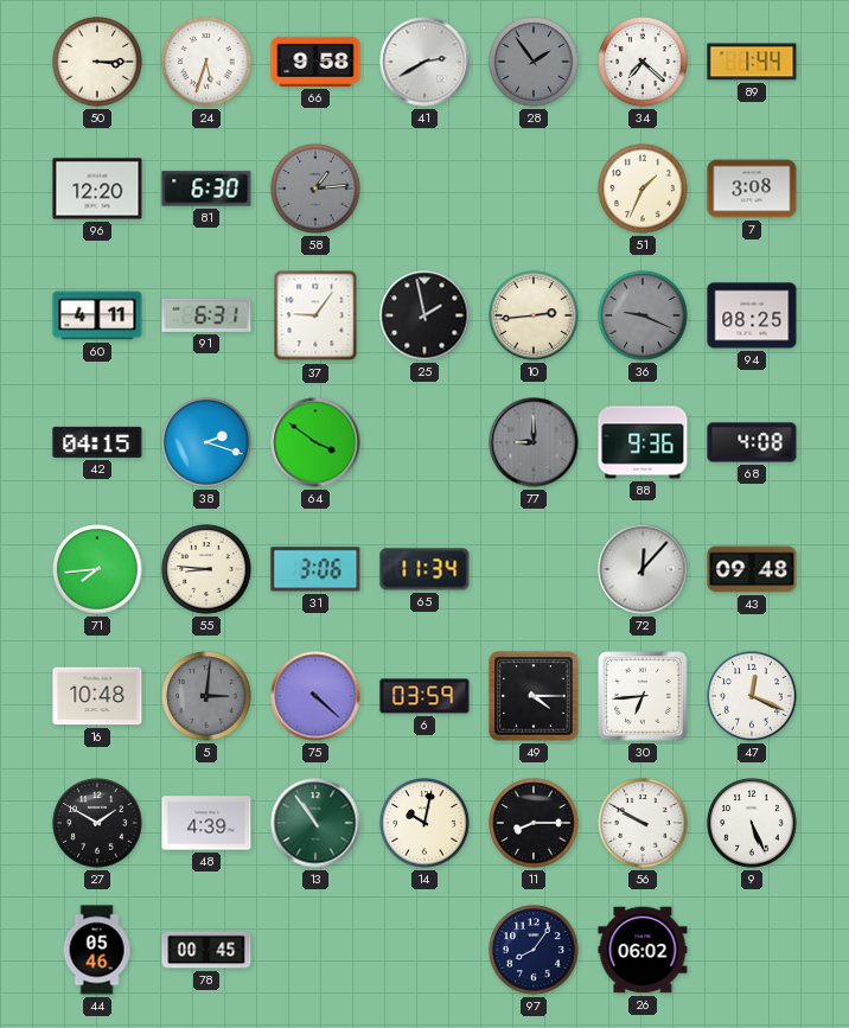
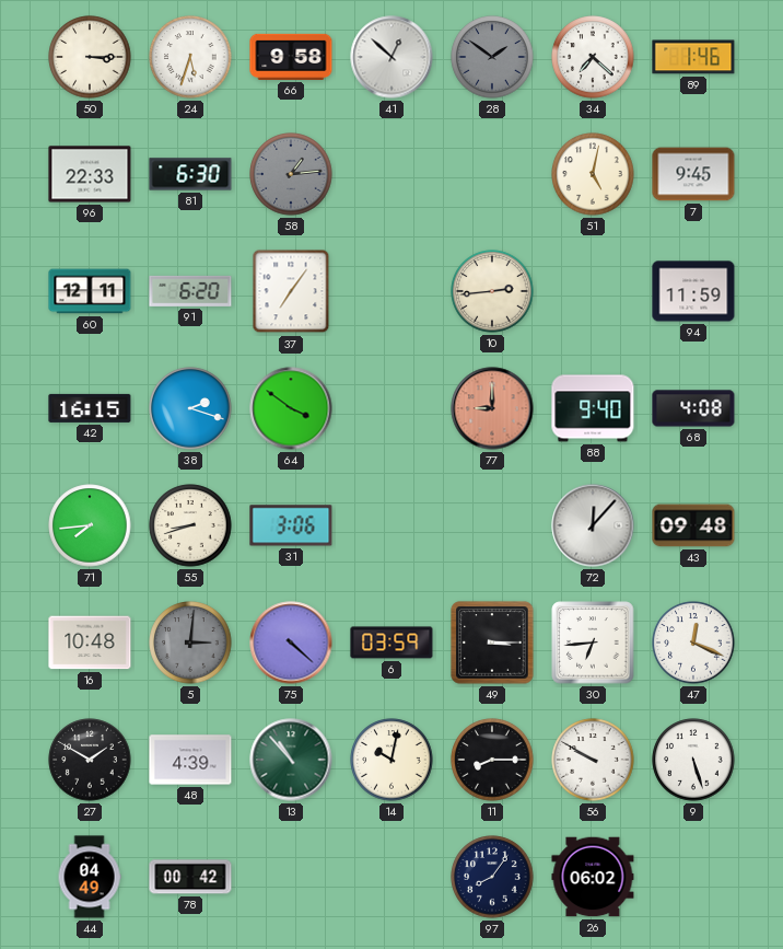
41: 2:40 -> 12:52 (391, 57)
28: 1:54 -> 1:51 (492, 57)
89: 1:44 -> 1:46 (693, 57)
96: 12:20 -> 22:33 (90, 174)
51: 1:34 -> 5:02 (593, 174)
7: 3:08 -> 9:45 (693, 174)
60: 4:11 -> 12:11 (90, 291)
91: 6:31 -> 6:20 (190, 291)
37: 9:06 -> 7:06 (291, 291)
25: 1:58 -> none (425, 315)
36: 9:19 -> none (643, 315)
94: 08:25 -> 11:59 (693, 291)
42: 04:15 -> 16:15 (90, 408)
77 dial: grey -> salmon (492, 408)
88: 9:36 -> 9:40 (593, 408)
55: 8:46 -> 8:42 (190, 525)
65: 11:34 -> none (425, 569)
49: 4:15 -> 3:15 (492, 643)
13: 10:54 -> 10:53 (291, 760)
9: 5:26 -> 5:27 (693, 760)
44: 05:46 -> 04:49 (90, 877)
78: 00:45 -> 00:42 (190, 877)
